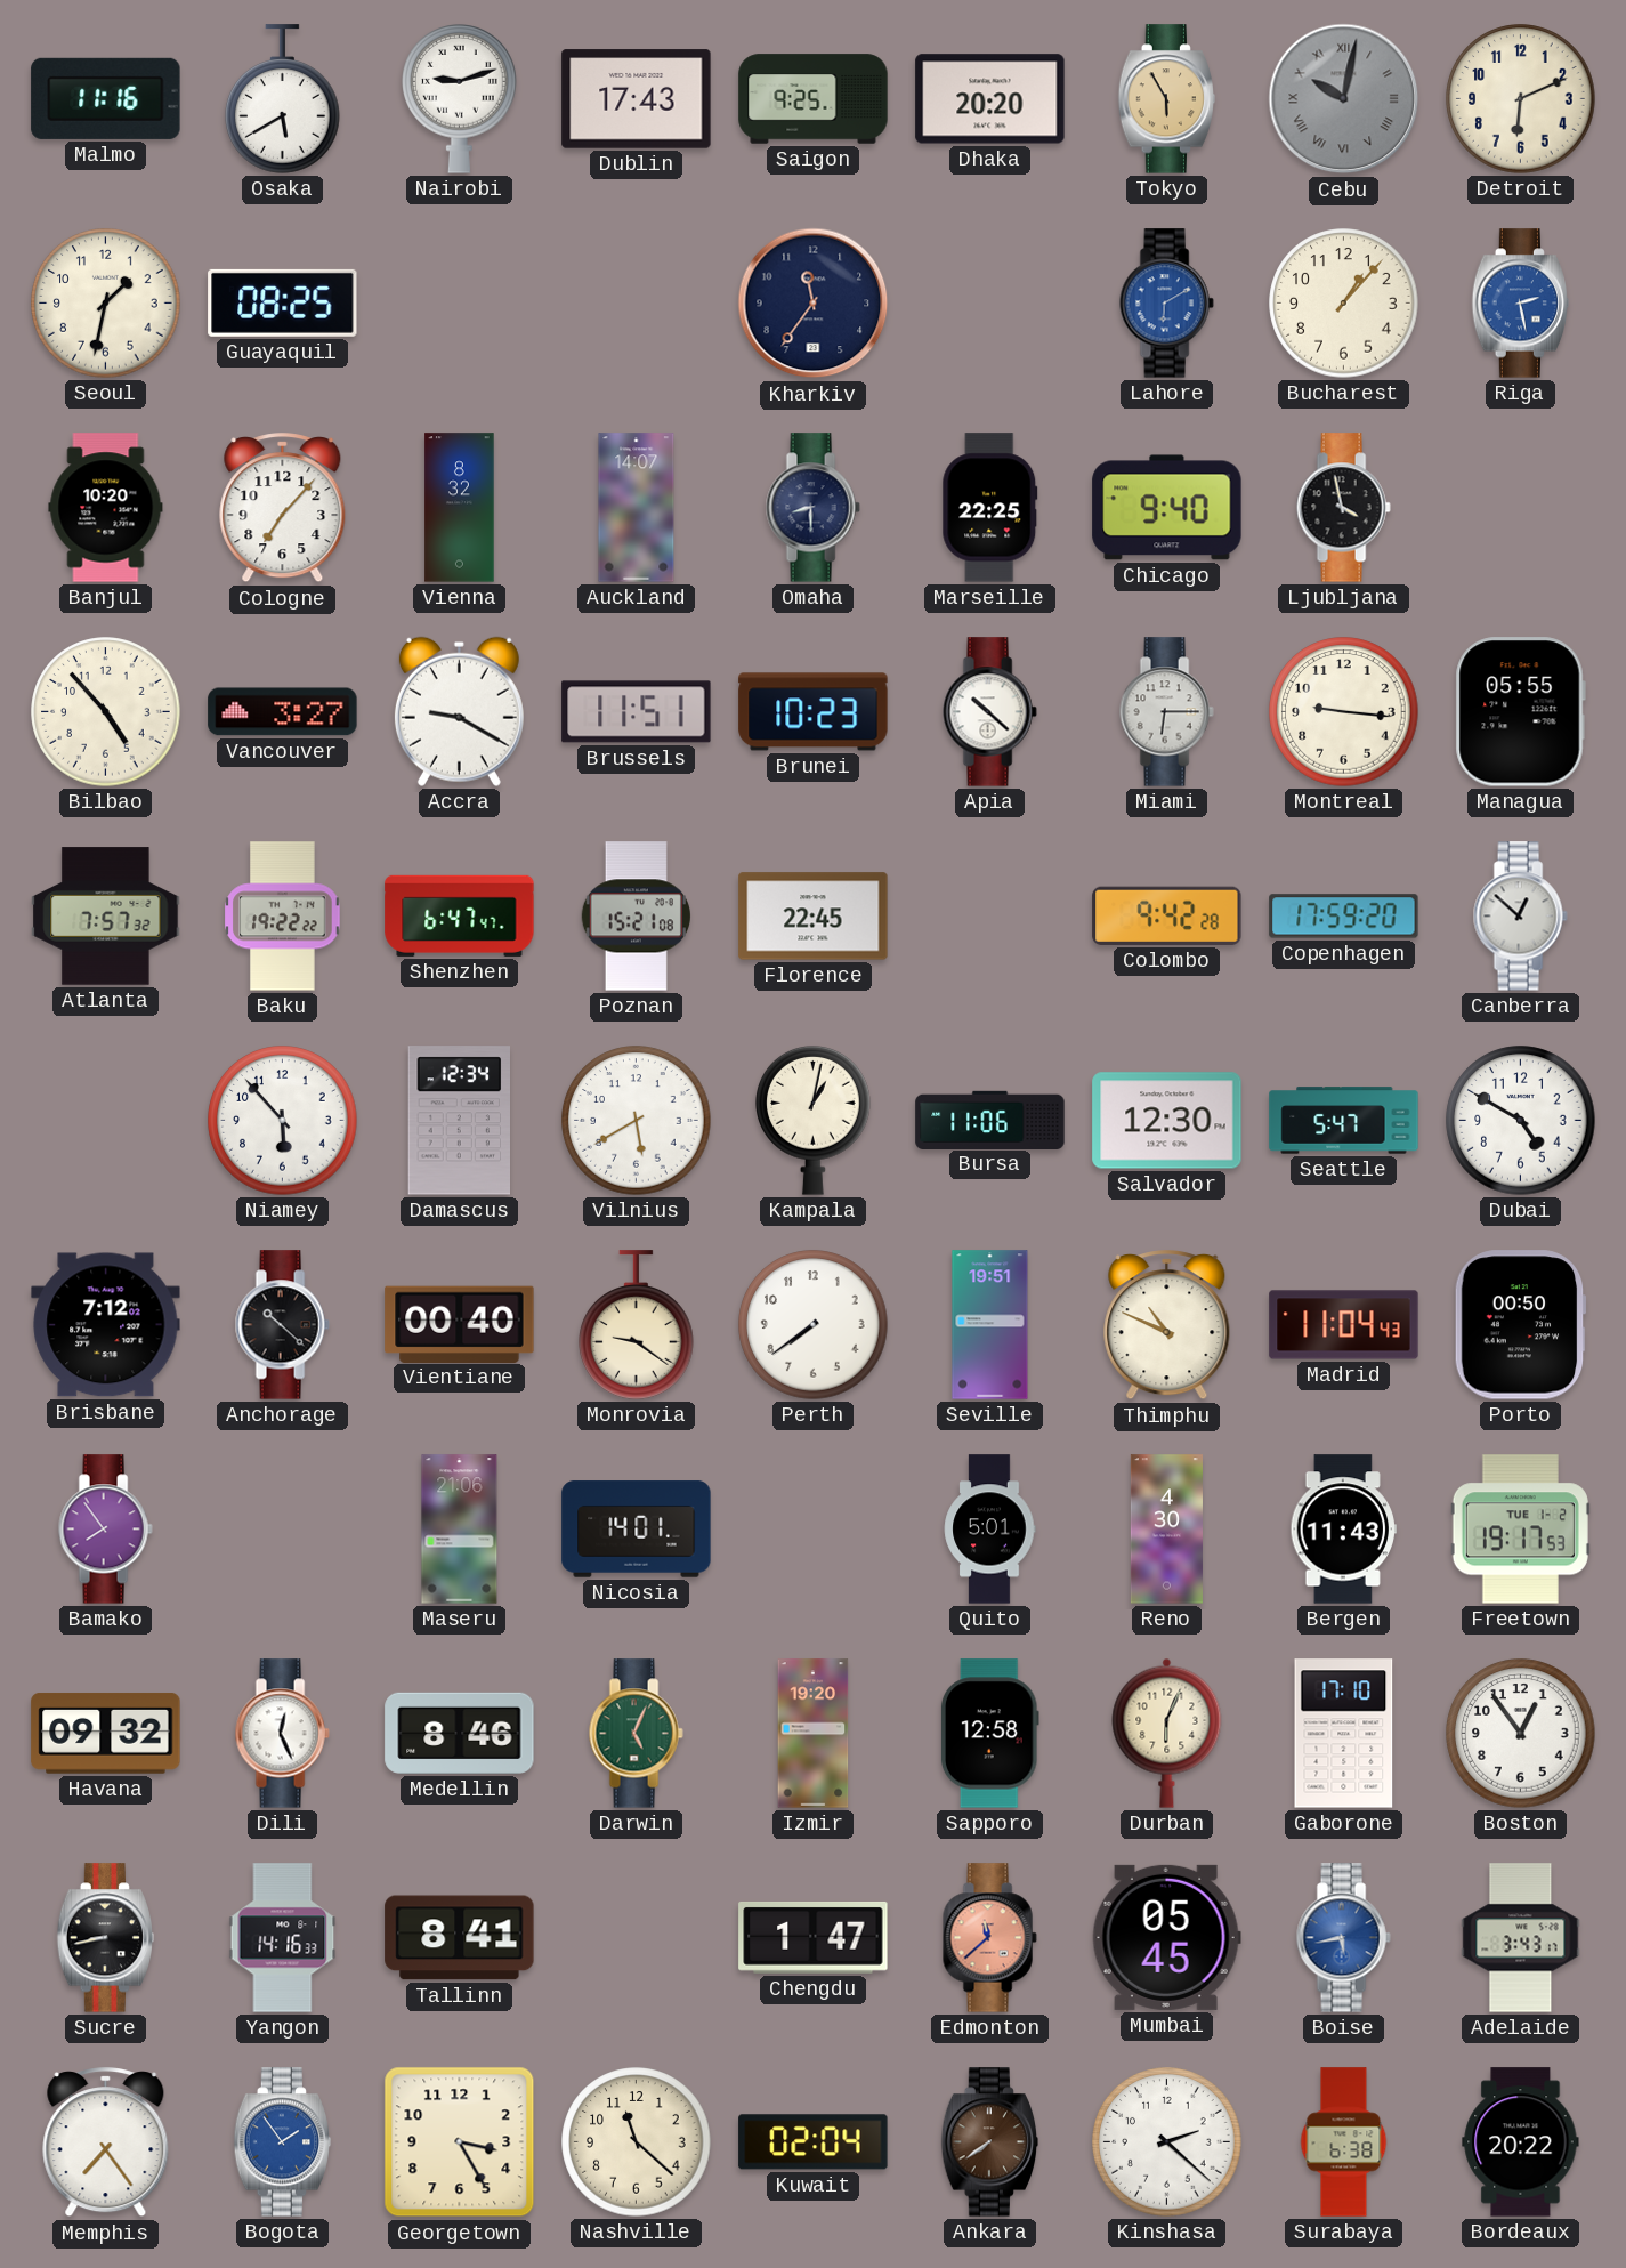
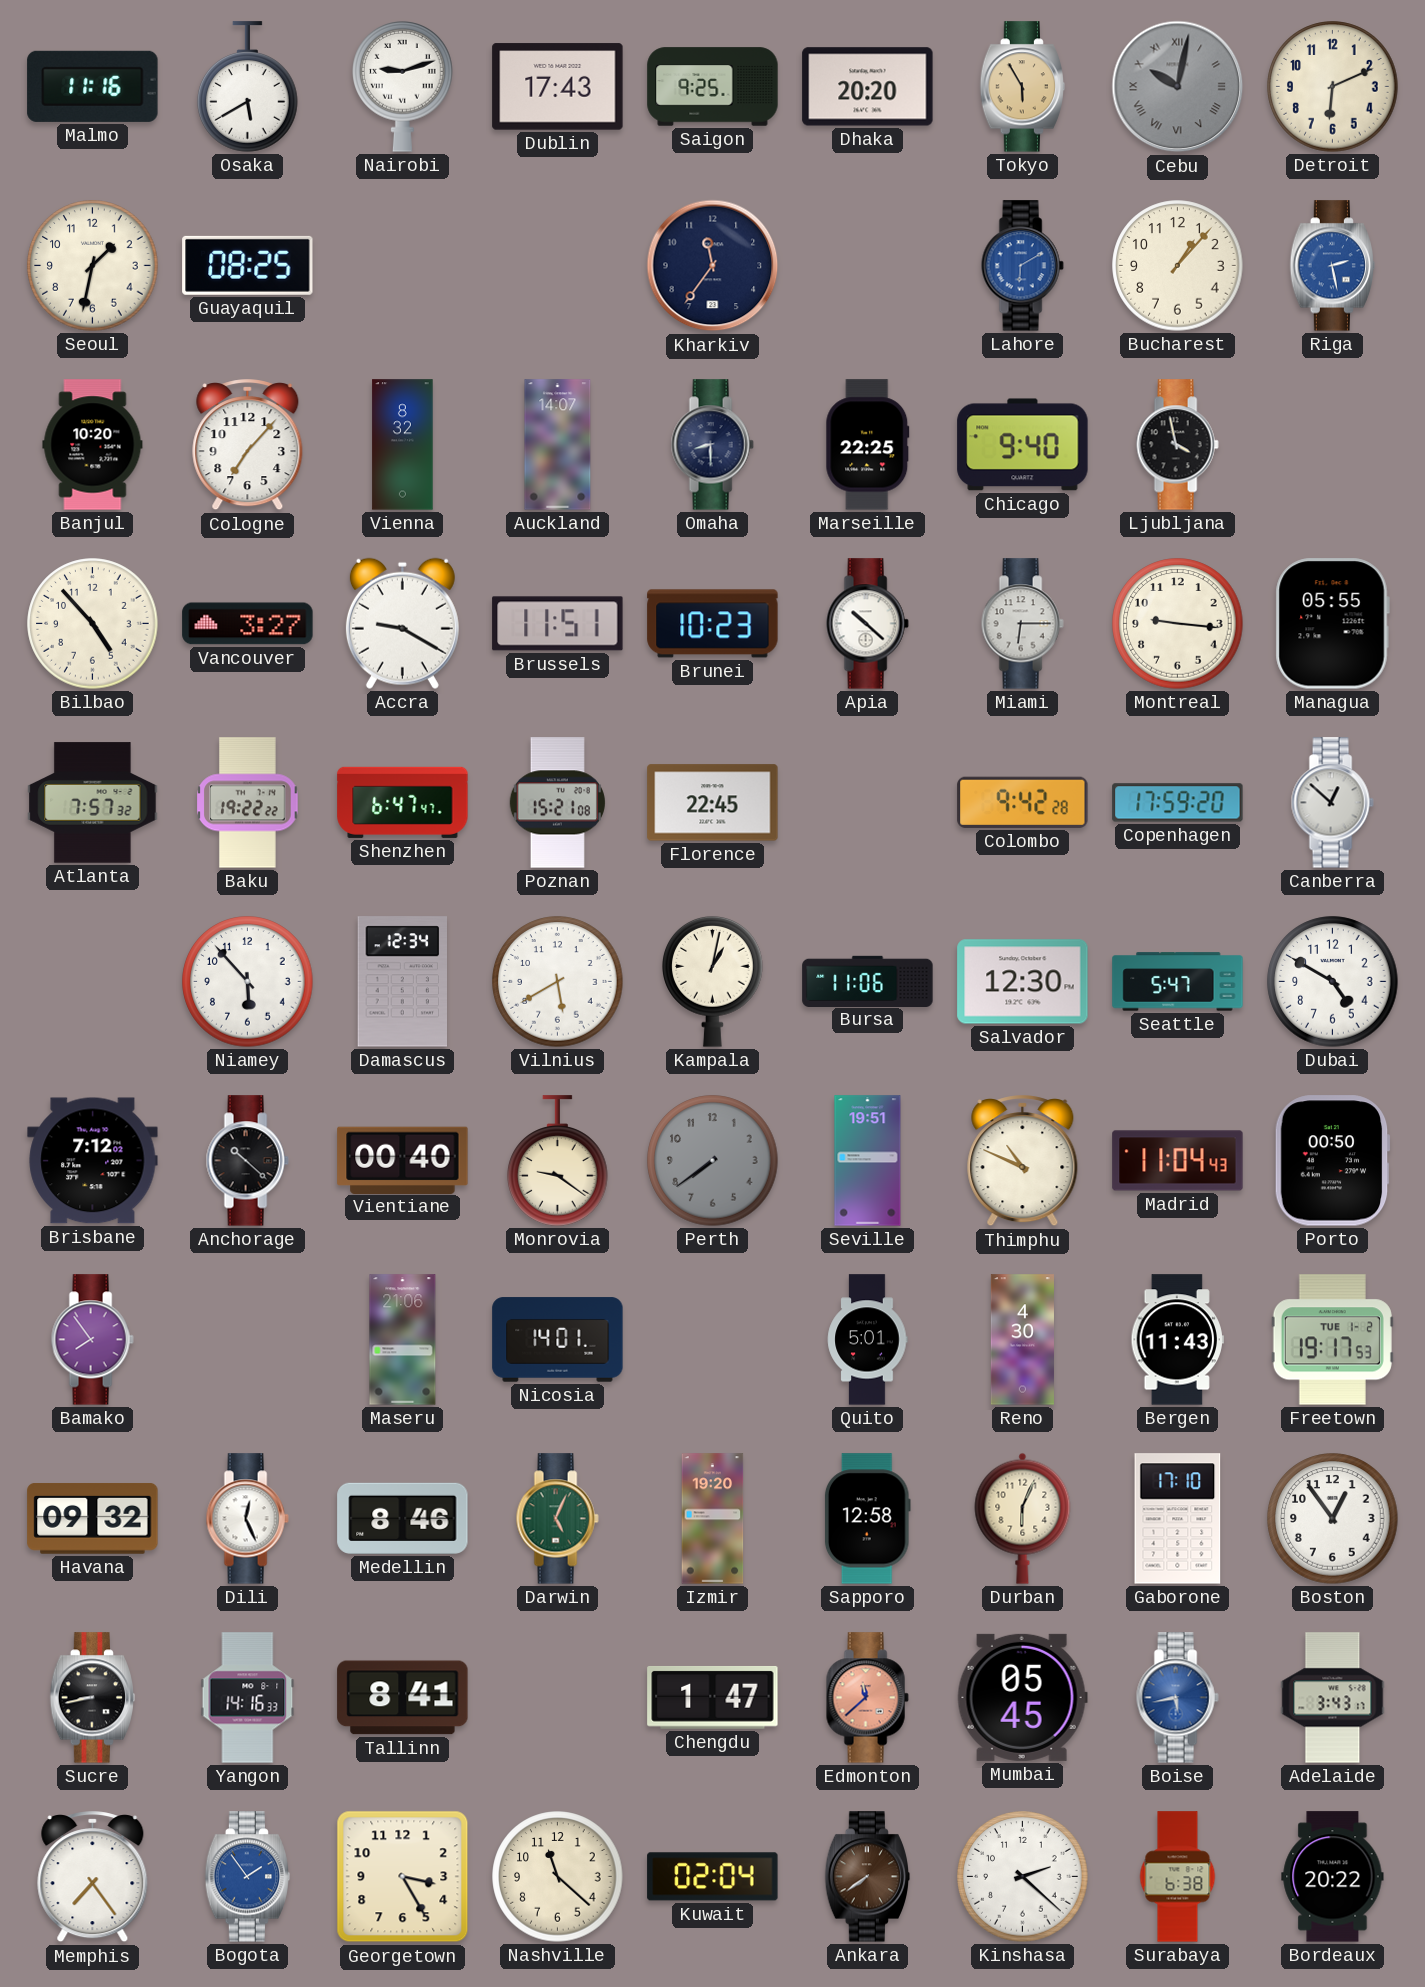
Perth dial: white -> grey (713, 1161)
